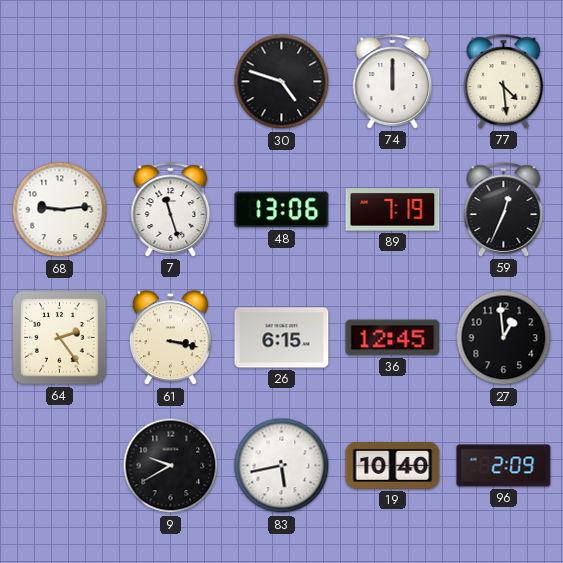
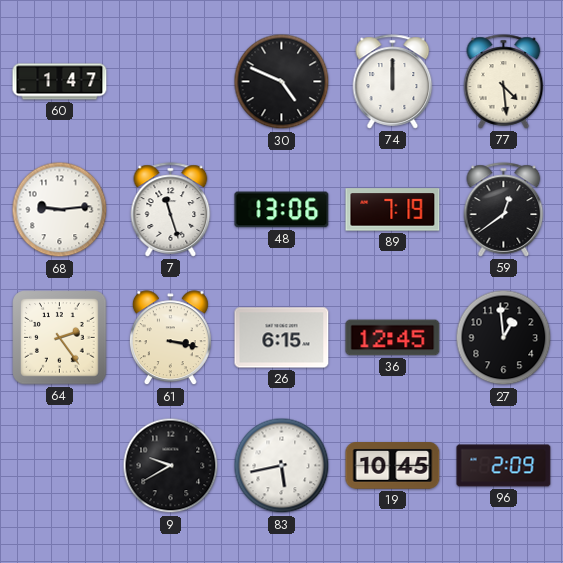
60: none -> 1:47 (60, 82)
30: 4:48 -> 4:49 (282, 82)
59: 12:34 -> 12:39 (504, 210)
19: 10:40 -> 10:45 (393, 466)
